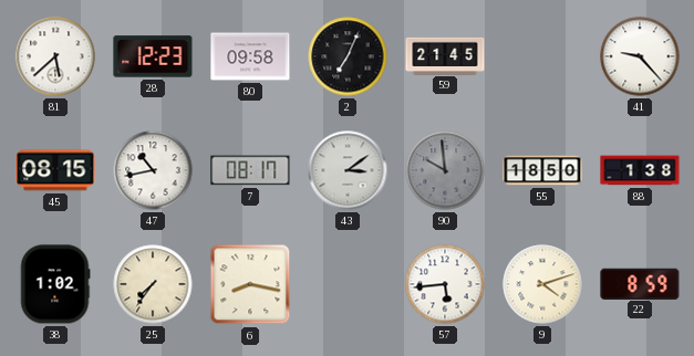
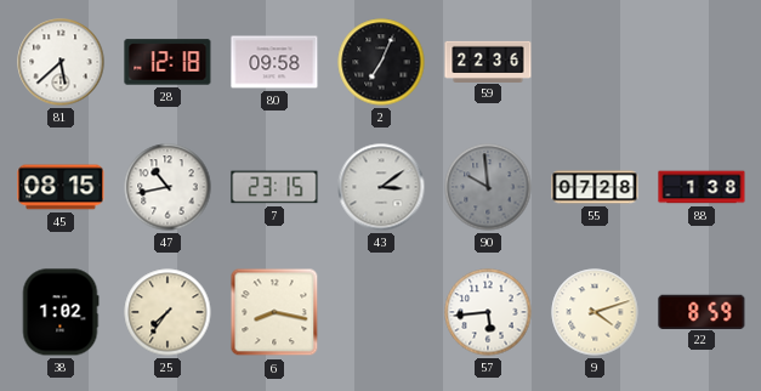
28: 12:23 -> 12:18 (167, 62)
59: 21:45 -> 22:36 (488, 61)
41: 9:23 -> none (640, 56)
7: 08:17 -> 23:15 (274, 187)
55: 18:50 -> 07:28 (595, 187)
